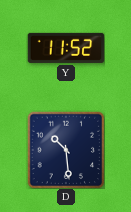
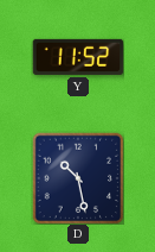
D: 10:29 -> 10:28 (78, 178)
